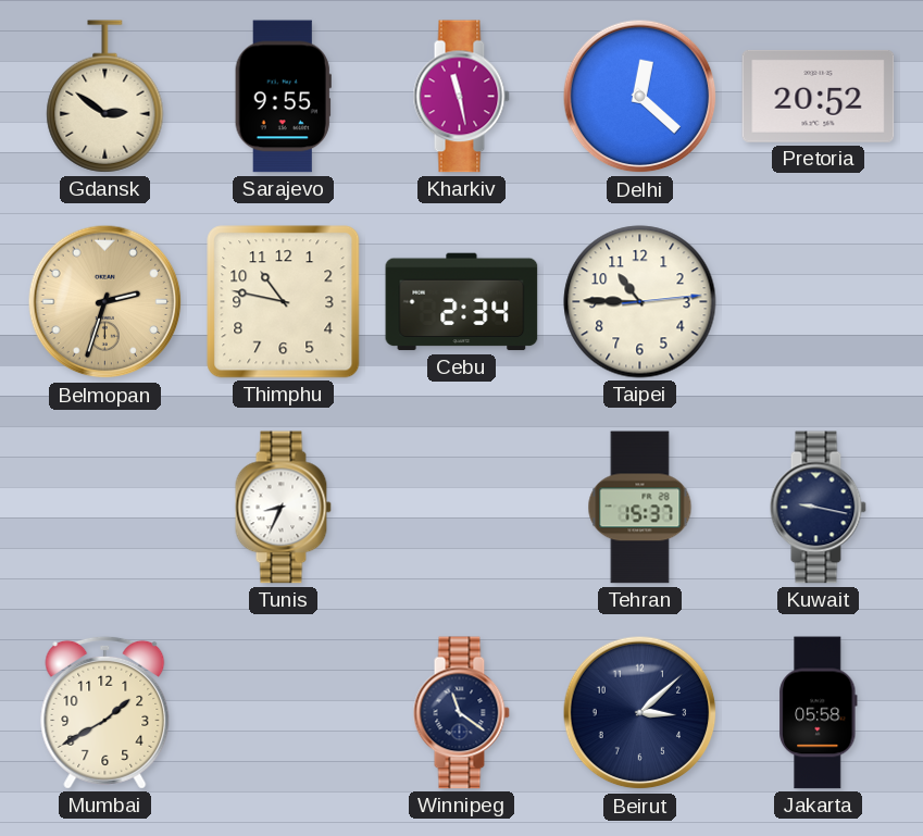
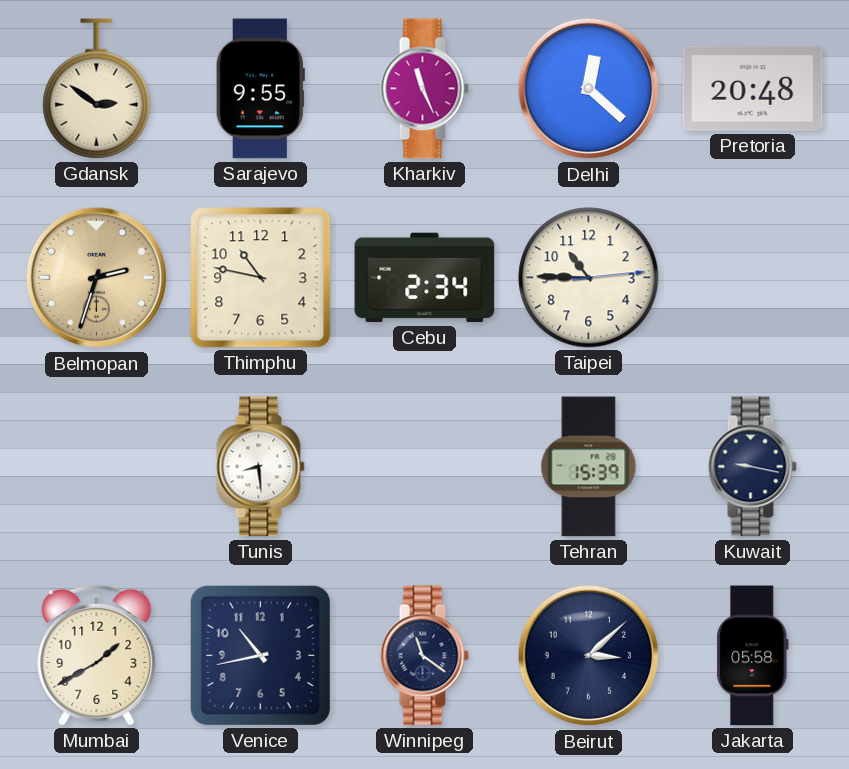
Kharkiv: 11:28 -> 11:26 (424, 89)
Pretoria: 20:52 -> 20:48 (753, 88)
Tunis: 8:34 -> 8:29 (260, 467)
Tehran: 15:37 -> 15:39 (589, 467)
Venice: none -> 10:43 (260, 655)
